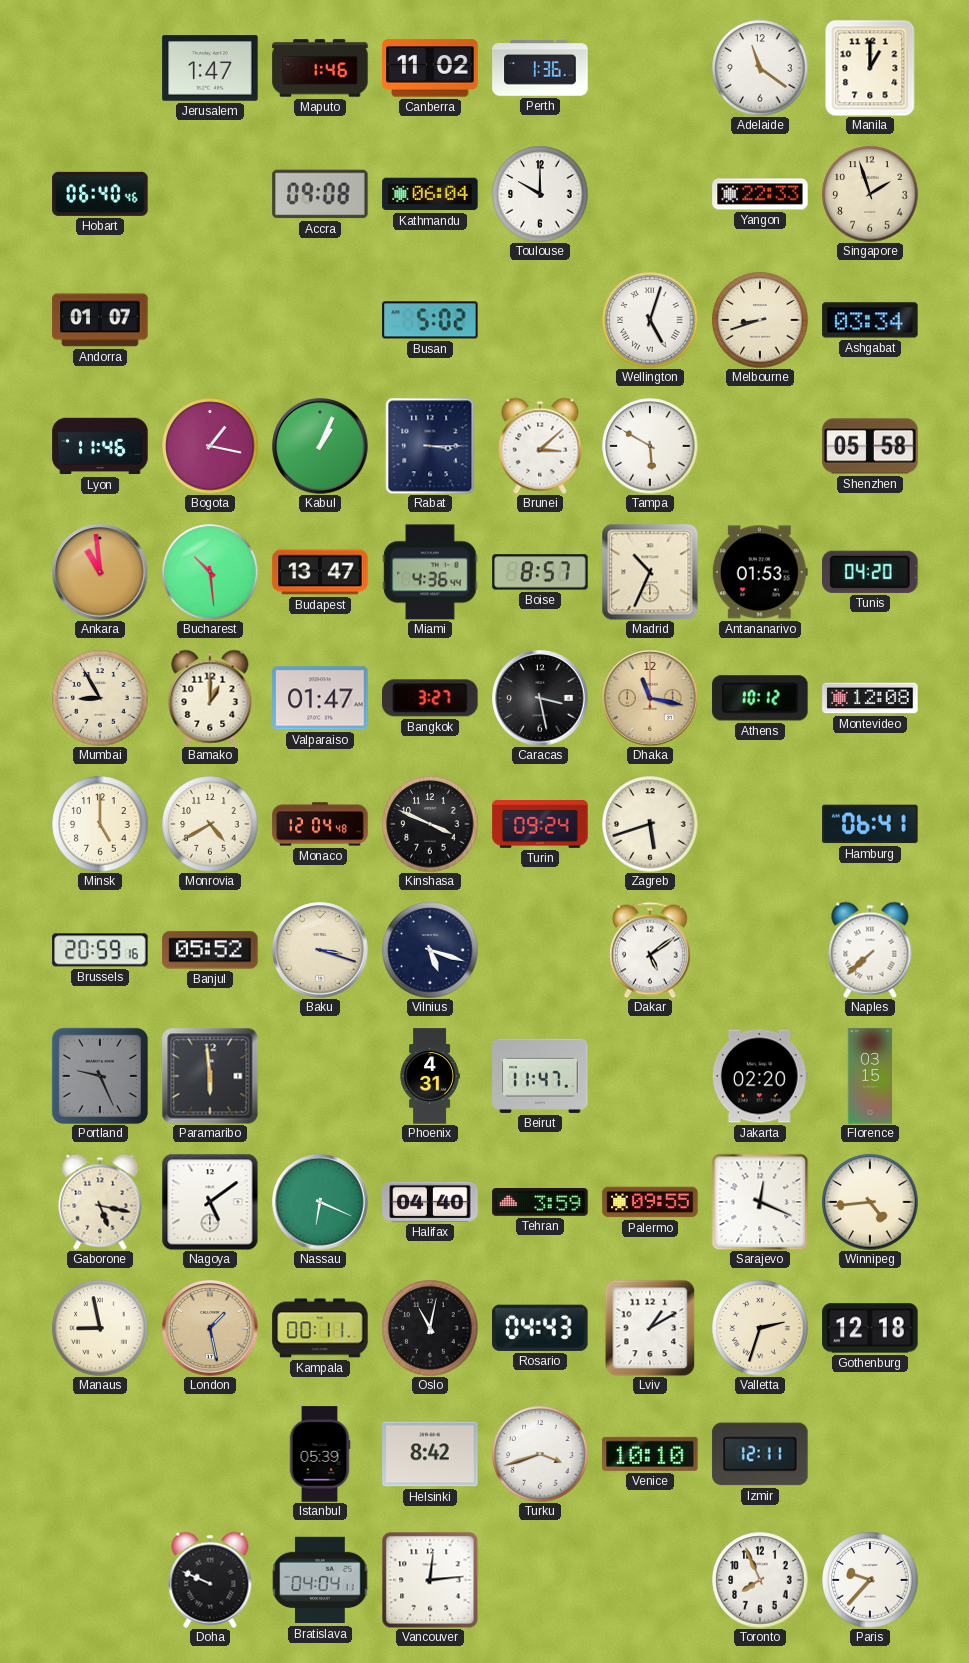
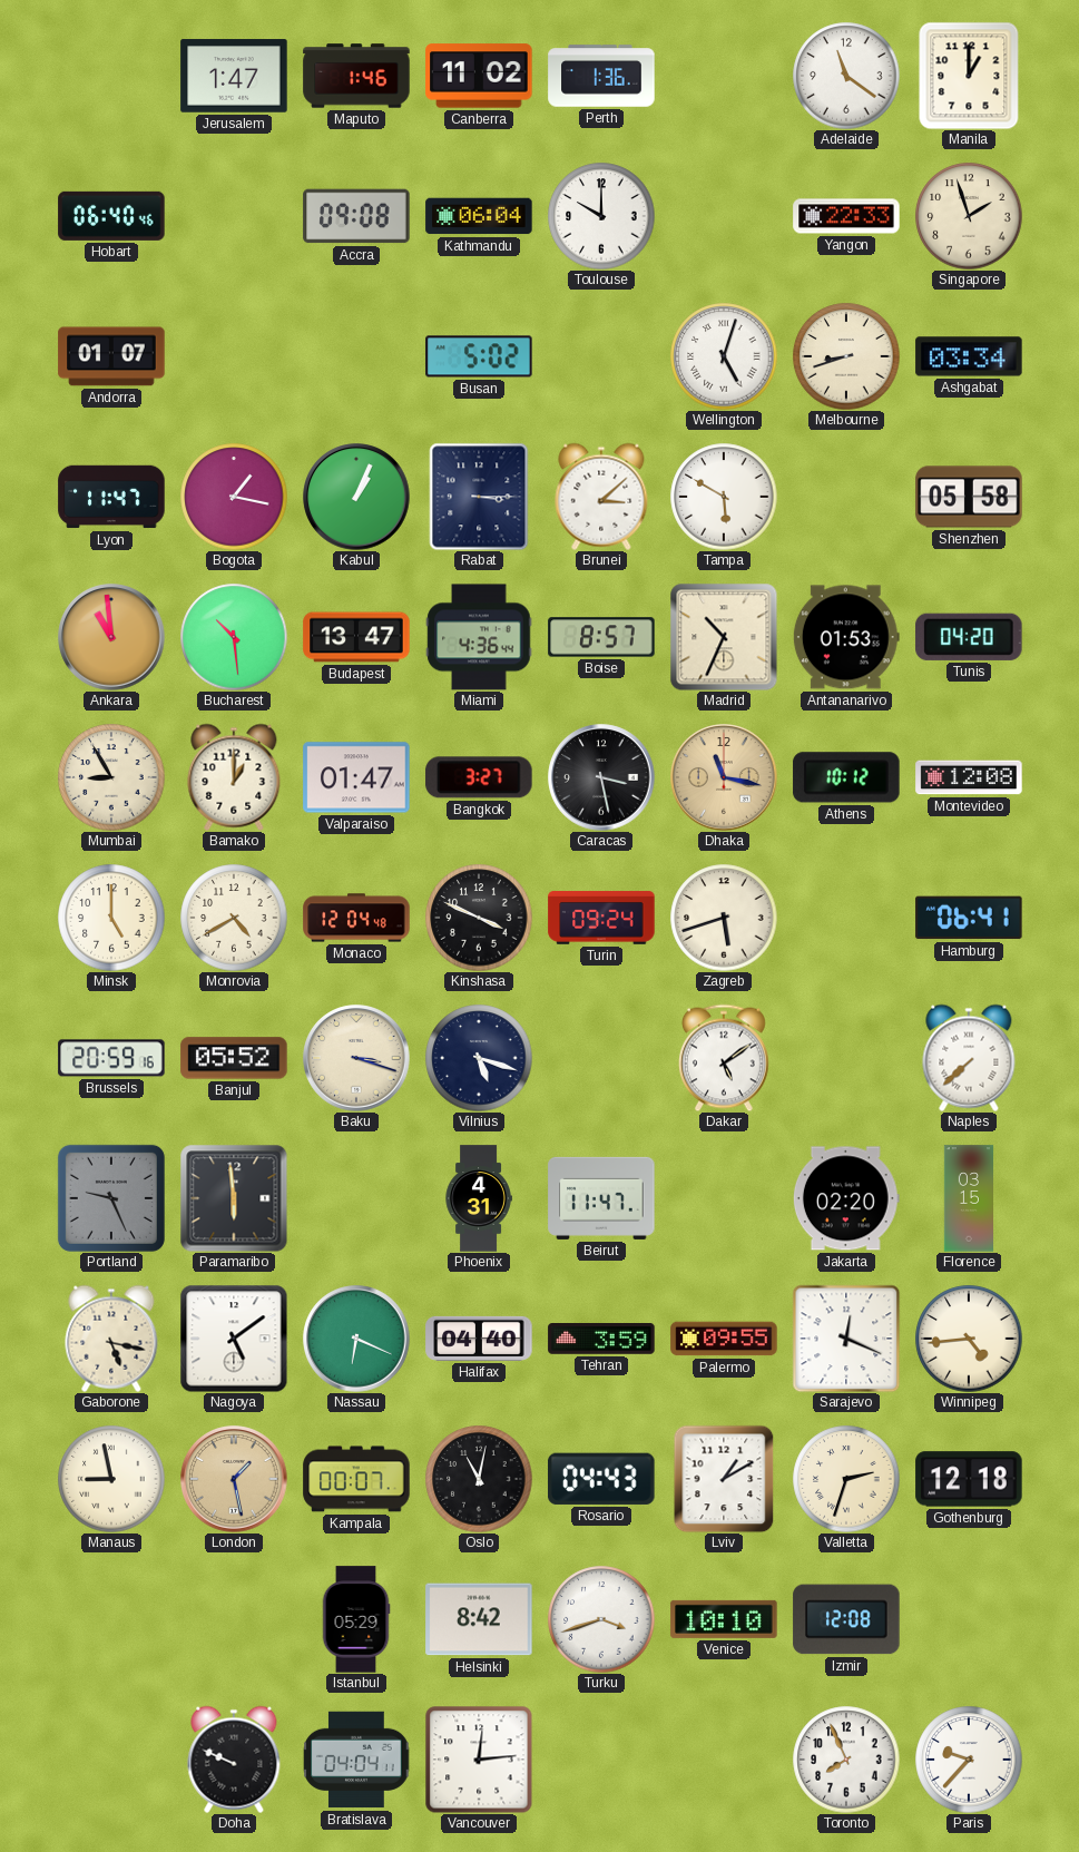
Lyon: 11:46 -> 11:47 (111, 497)
Kampala: 00:11 -> 00:07 (356, 1479)
Istanbul: 05:39 -> 05:29 (356, 1619)
Izmir: 12:11 -> 12:08 (846, 1619)
